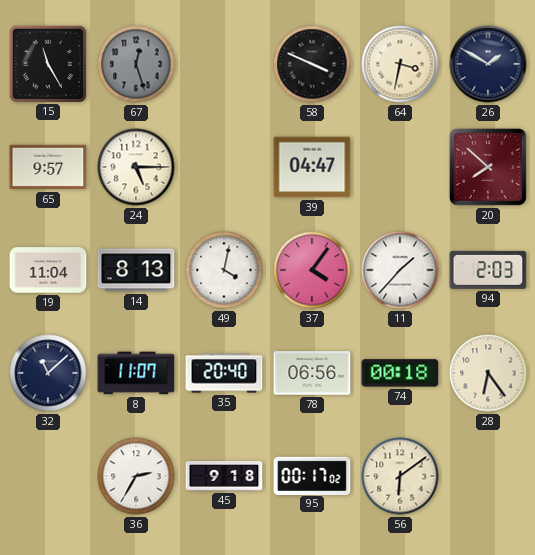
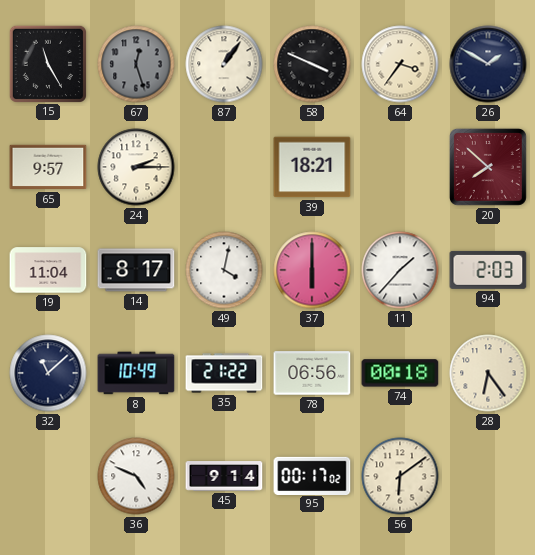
87: none -> 1:06 (224, 64)
64: 3:32 -> 3:36 (400, 64)
24: 5:15 -> 2:15 (136, 167)
39: 04:47 -> 18:21 (312, 167)
14: 8:13 -> 8:17 (136, 270)
37: 4:06 -> 6:00 (312, 270)
8: 11:07 -> 10:49 (136, 373)
35: 20:40 -> 21:22 (224, 373)
36: 2:35 -> 4:49 (136, 476)
45: 9:18 -> 9:14 (224, 476)
